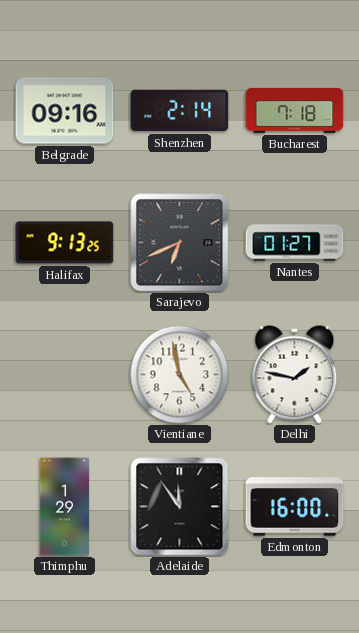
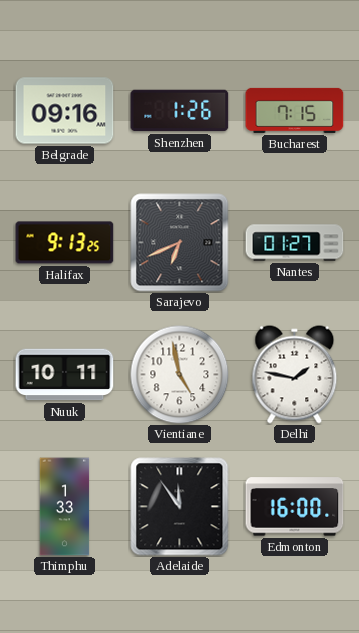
Shenzhen: 2:14 -> 1:26 (180, 111)
Bucharest: 7:18 -> 7:15 (295, 110)
Nuuk: none -> 10:11 (65, 375)
Thimphu: 1:29 -> 1:33 (65, 507)
